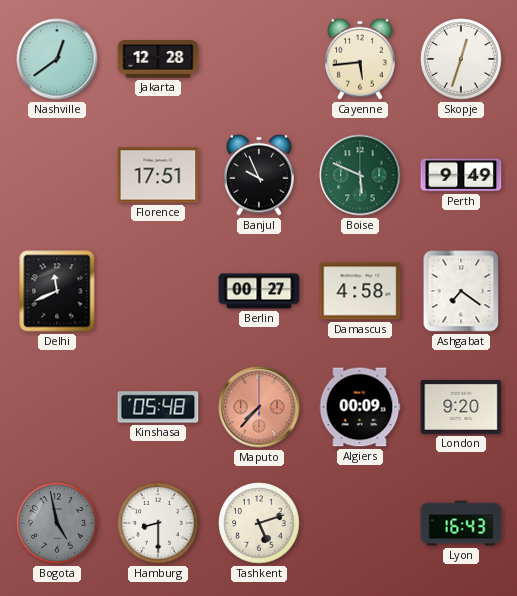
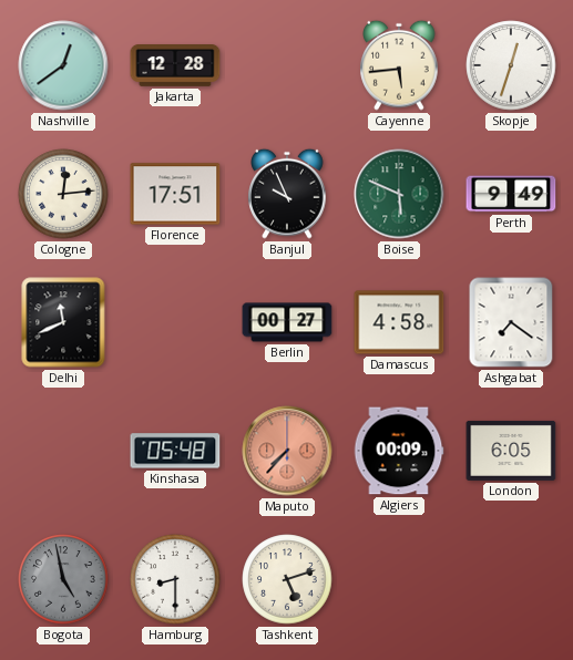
Cologne: none -> 12:14 (63, 194)
London: 9:20 -> 6:05 (511, 451)
Lyon: 16:43 -> none (461, 523)
